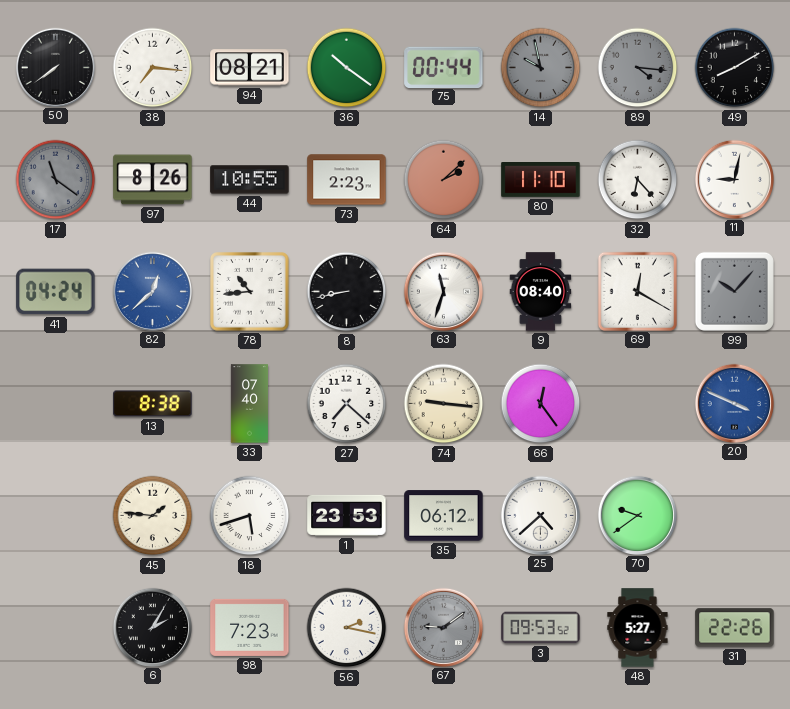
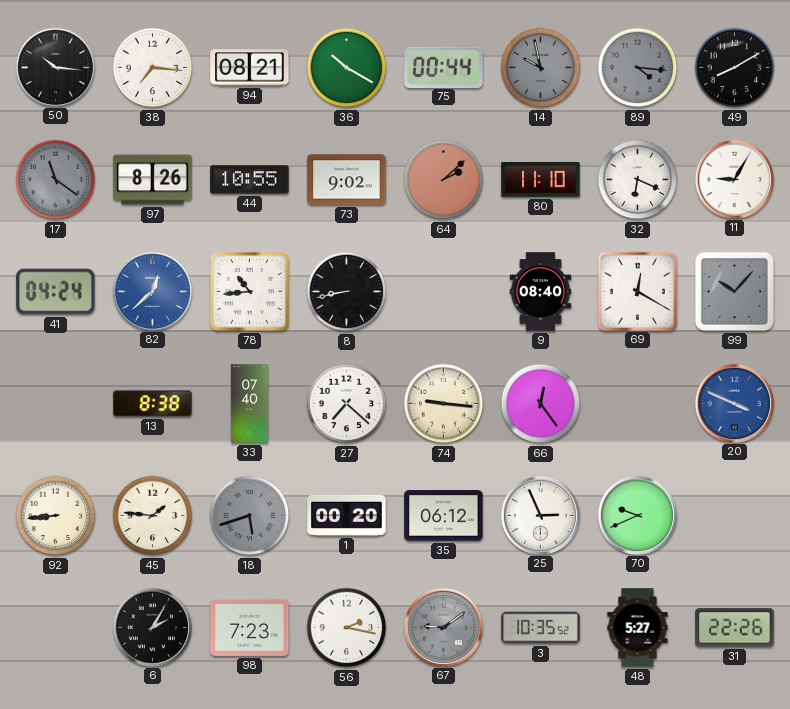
50: 7:39 -> 10:16 (55, 67)
36: 10:21 -> 10:20 (347, 68)
73: 2:23 -> 9:02 (347, 180)
32: 6:23 -> 6:19 (638, 180)
11: 9:02 -> 9:05 (734, 179)
63: 11:33 -> none (443, 291)
92: none -> 8:44 (56, 516)
18 dial: white -> grey (250, 516)
1: 23:53 -> 00:20 (347, 515)
25: 4:38 -> 2:56 (540, 515)
70: 9:39 -> 9:41 (637, 515)
3: 09:53 -> 10:35 (541, 628)
